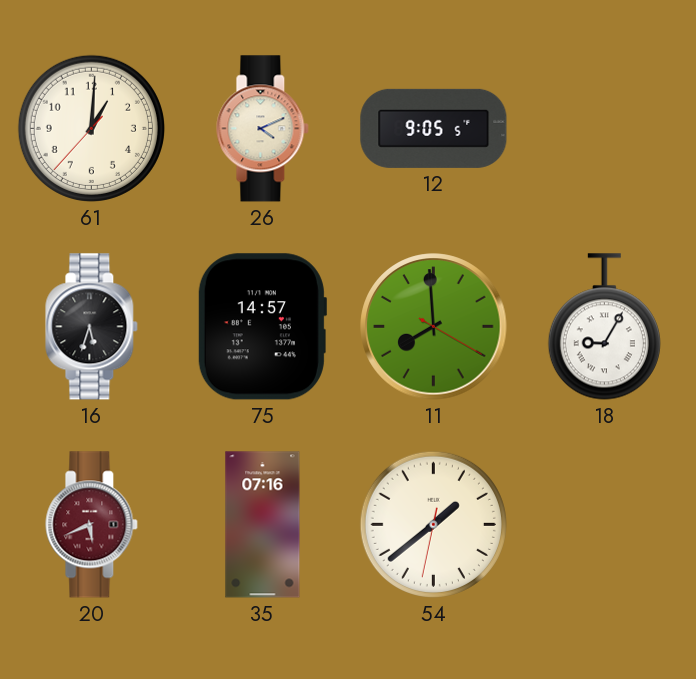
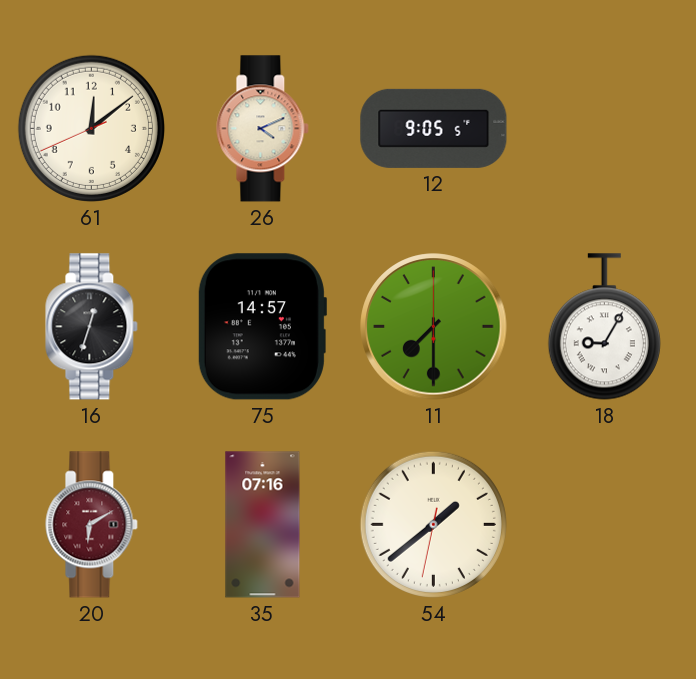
61: 1:00 -> 12:08 (91, 128)
16: 5:33 -> 12:33 (92, 327)
11: 7:59 -> 7:30 (434, 327)
20: 5:41 -> 6:10 (92, 525)
